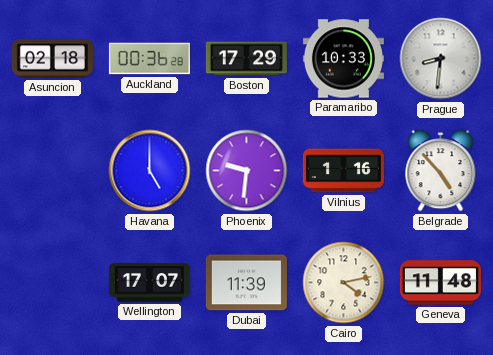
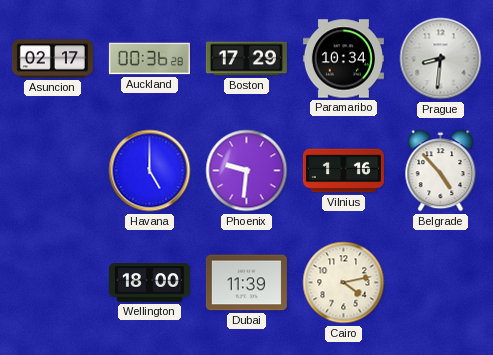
Asuncion: 02:18 -> 02:17 (52, 59)
Paramaribo: 10:33 -> 10:34 (343, 59)
Wellington: 17:07 -> 18:00 (149, 283)
Geneva: 11:48 -> none (440, 283)
